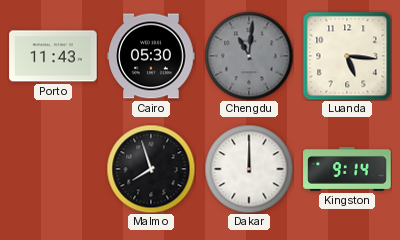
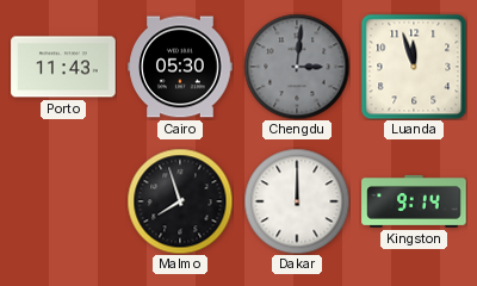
Chengdu: 11:01 -> 3:01 (297, 67)
Luanda: 5:16 -> 11:57 (414, 67)
